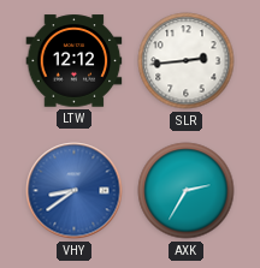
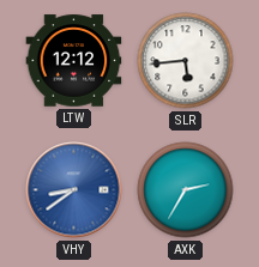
SLR: 2:44 -> 5:44 (186, 61)
